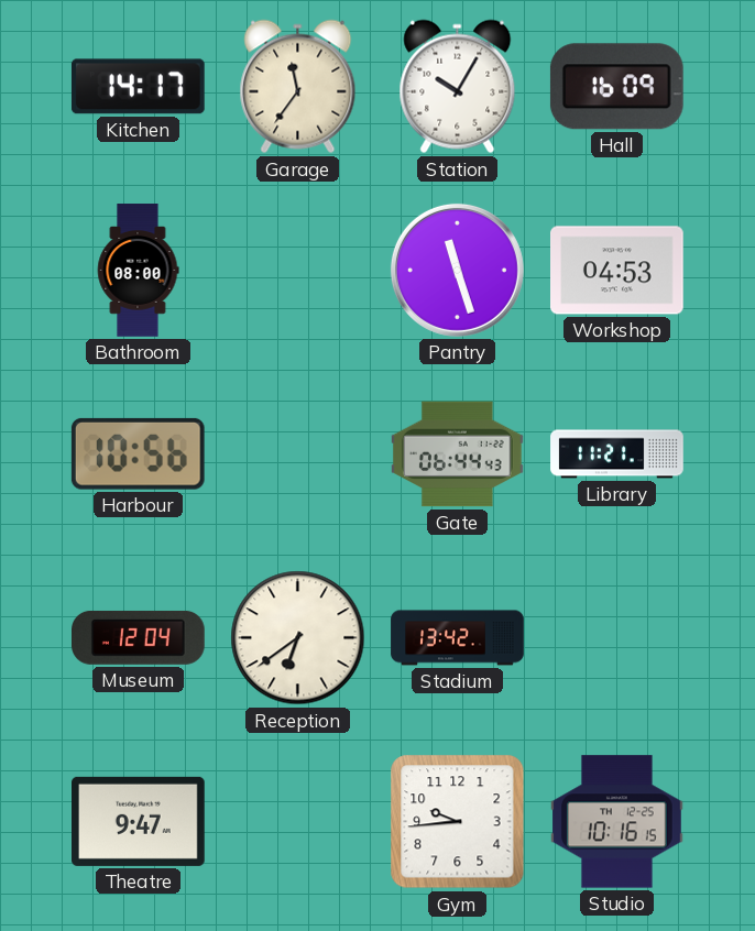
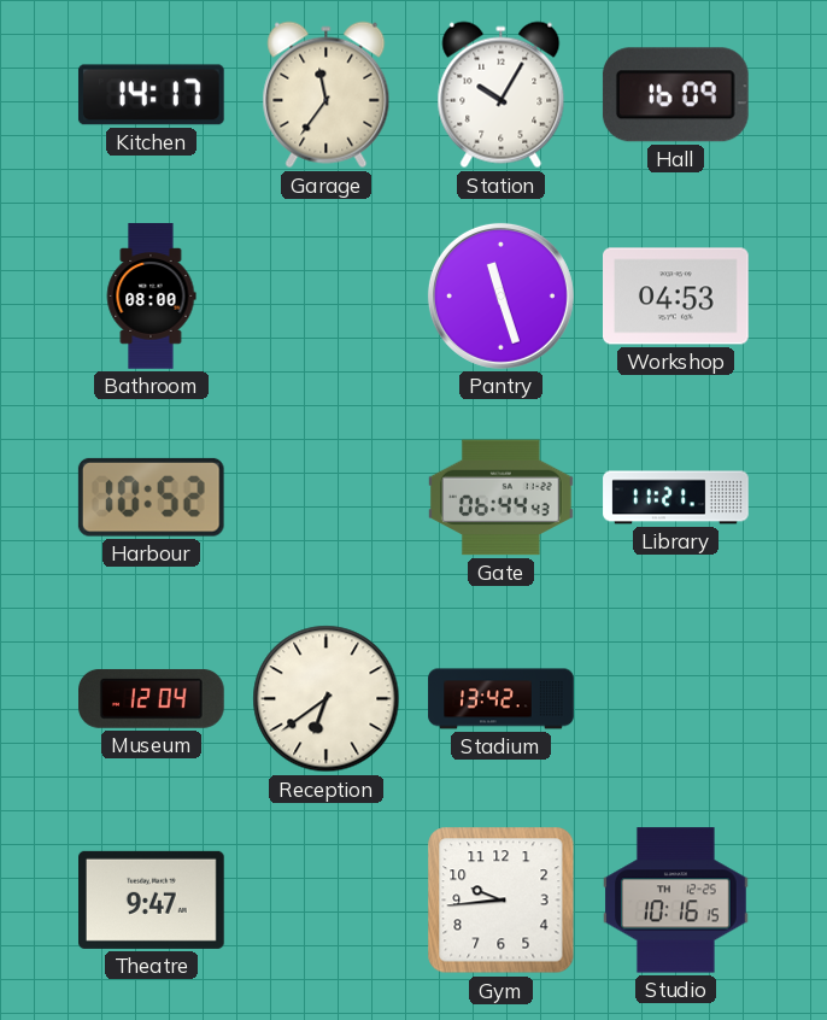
Harbour: 10:56 -> 10:52 (151, 497)
